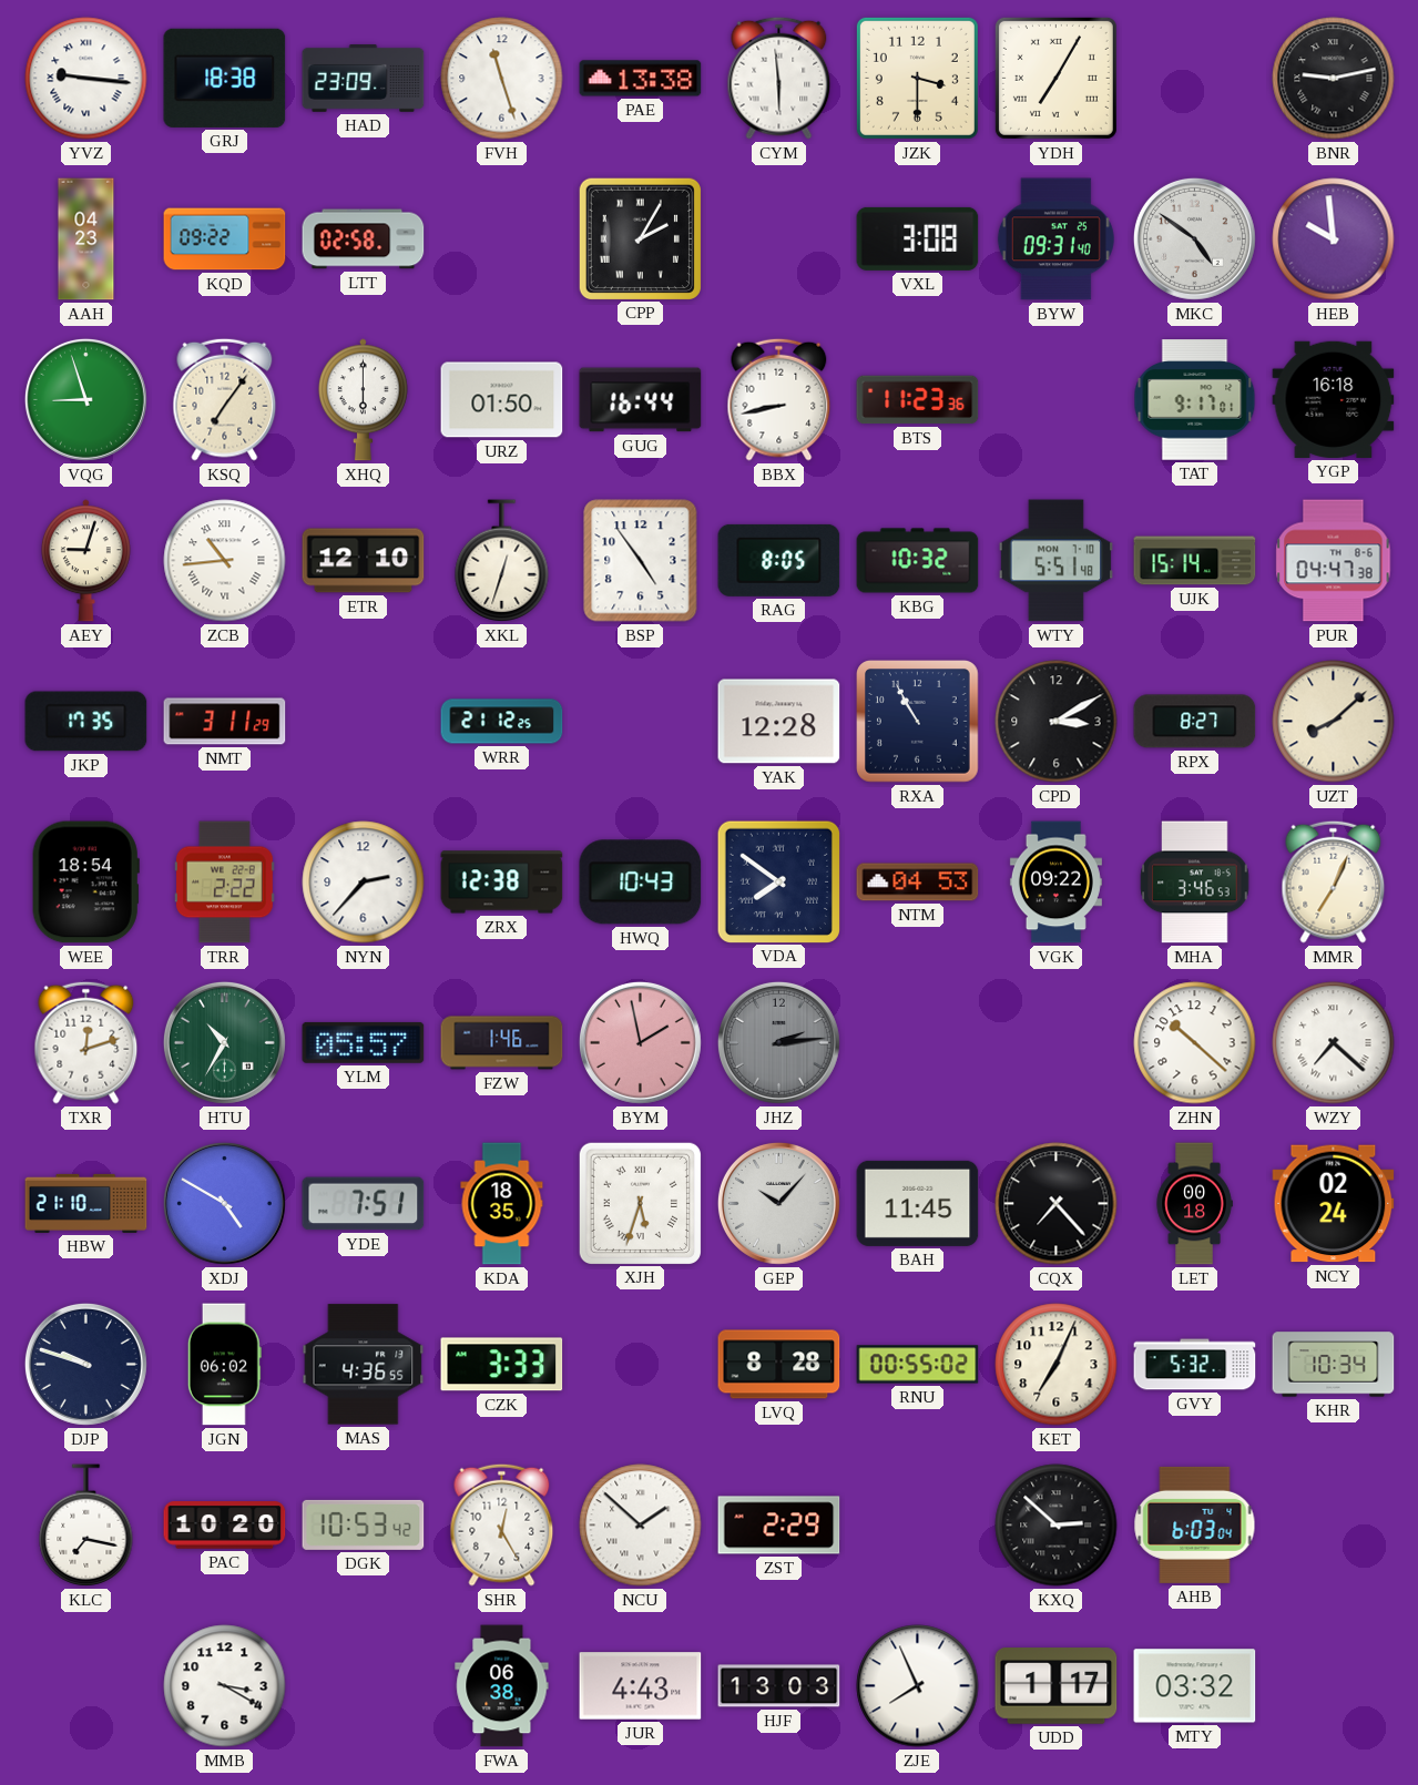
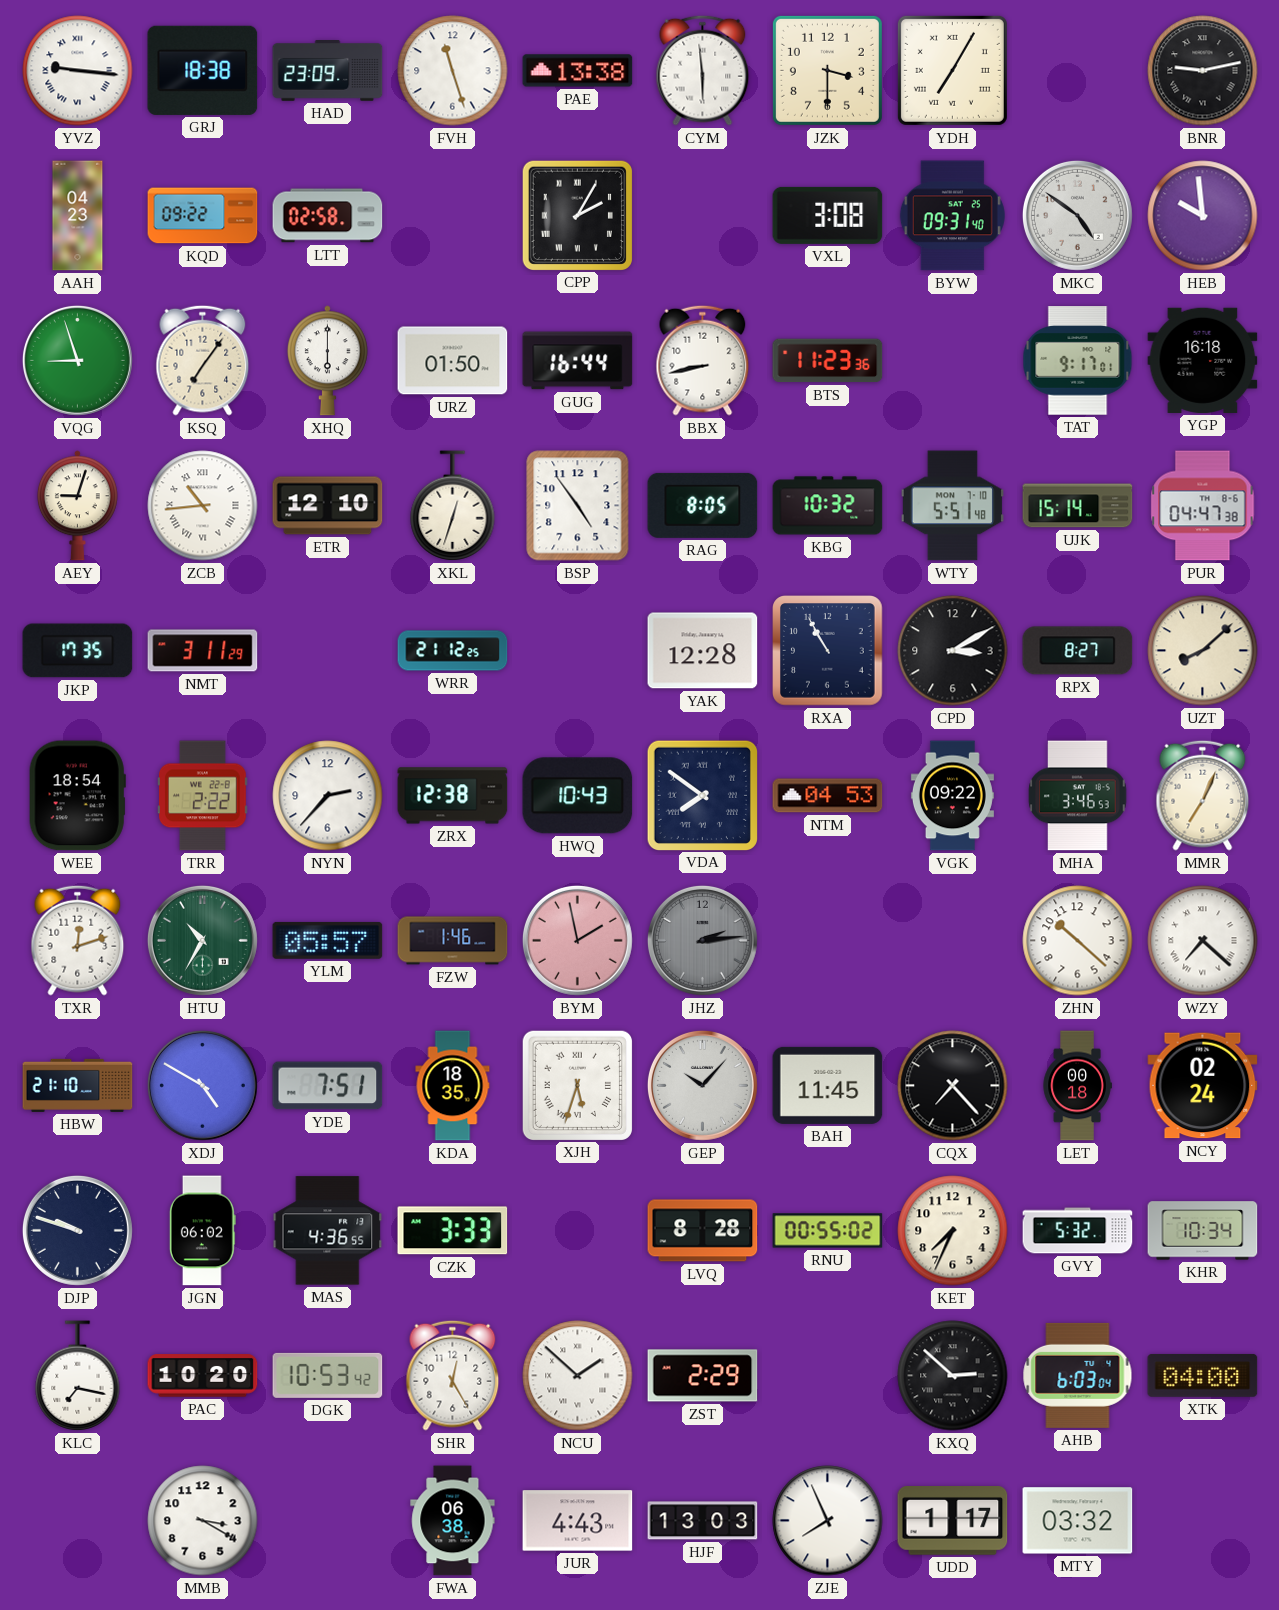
KET: 7:04 -> 7:34 (953, 1231)
XTK: none -> 04:00 (1203, 1375)
